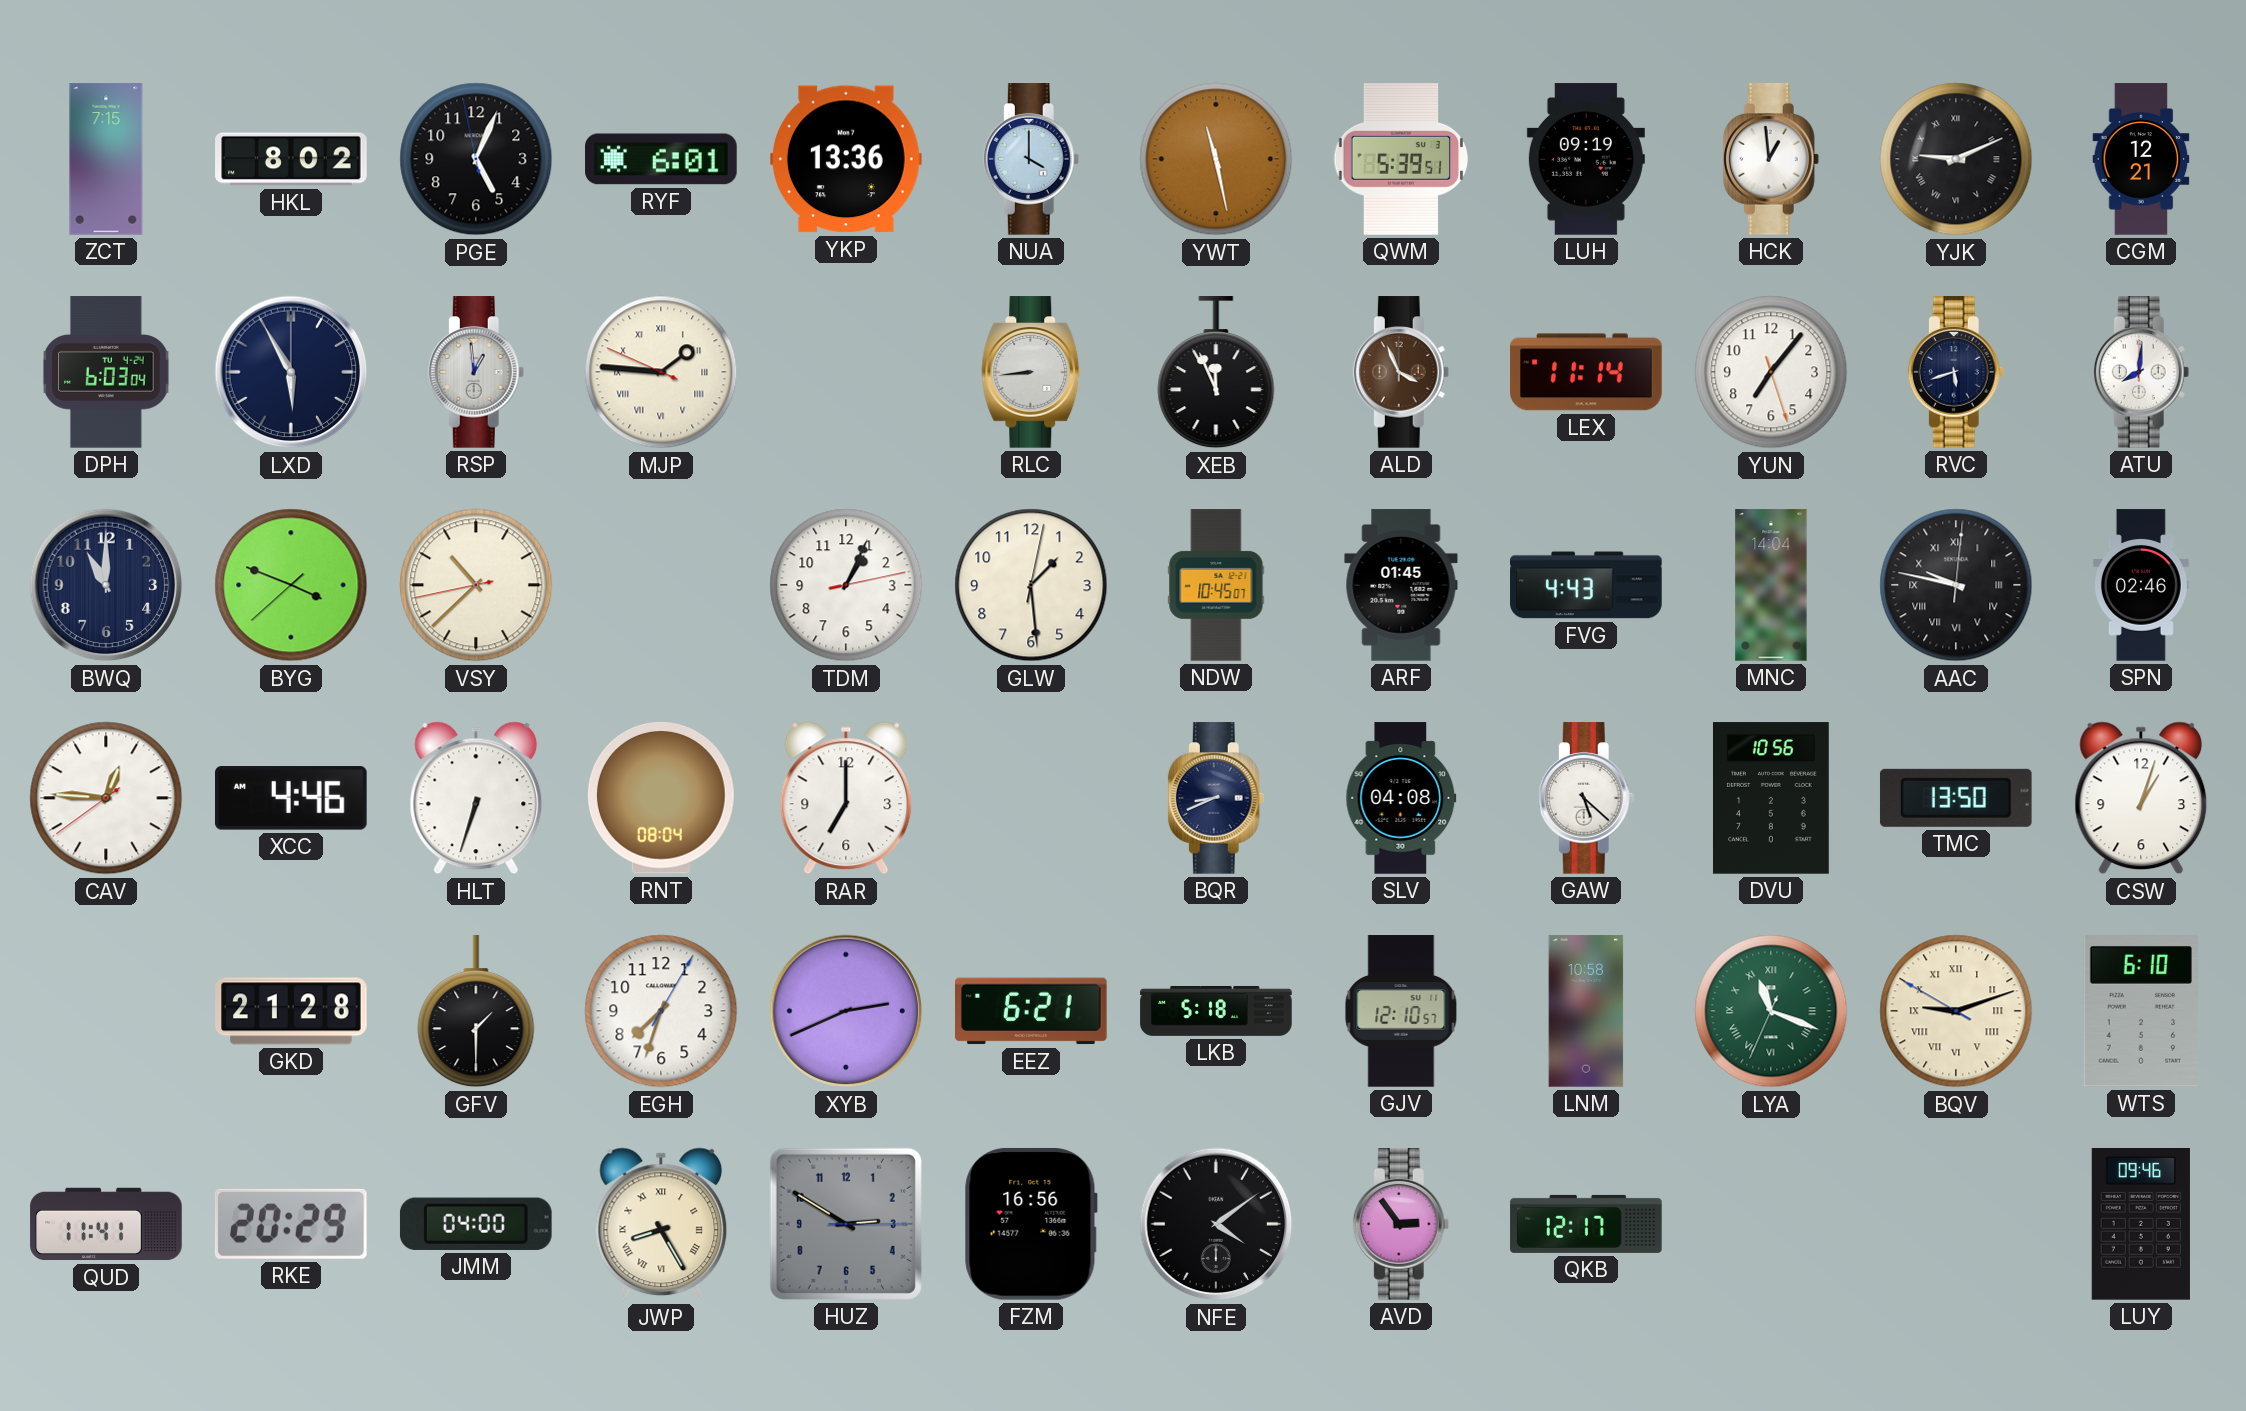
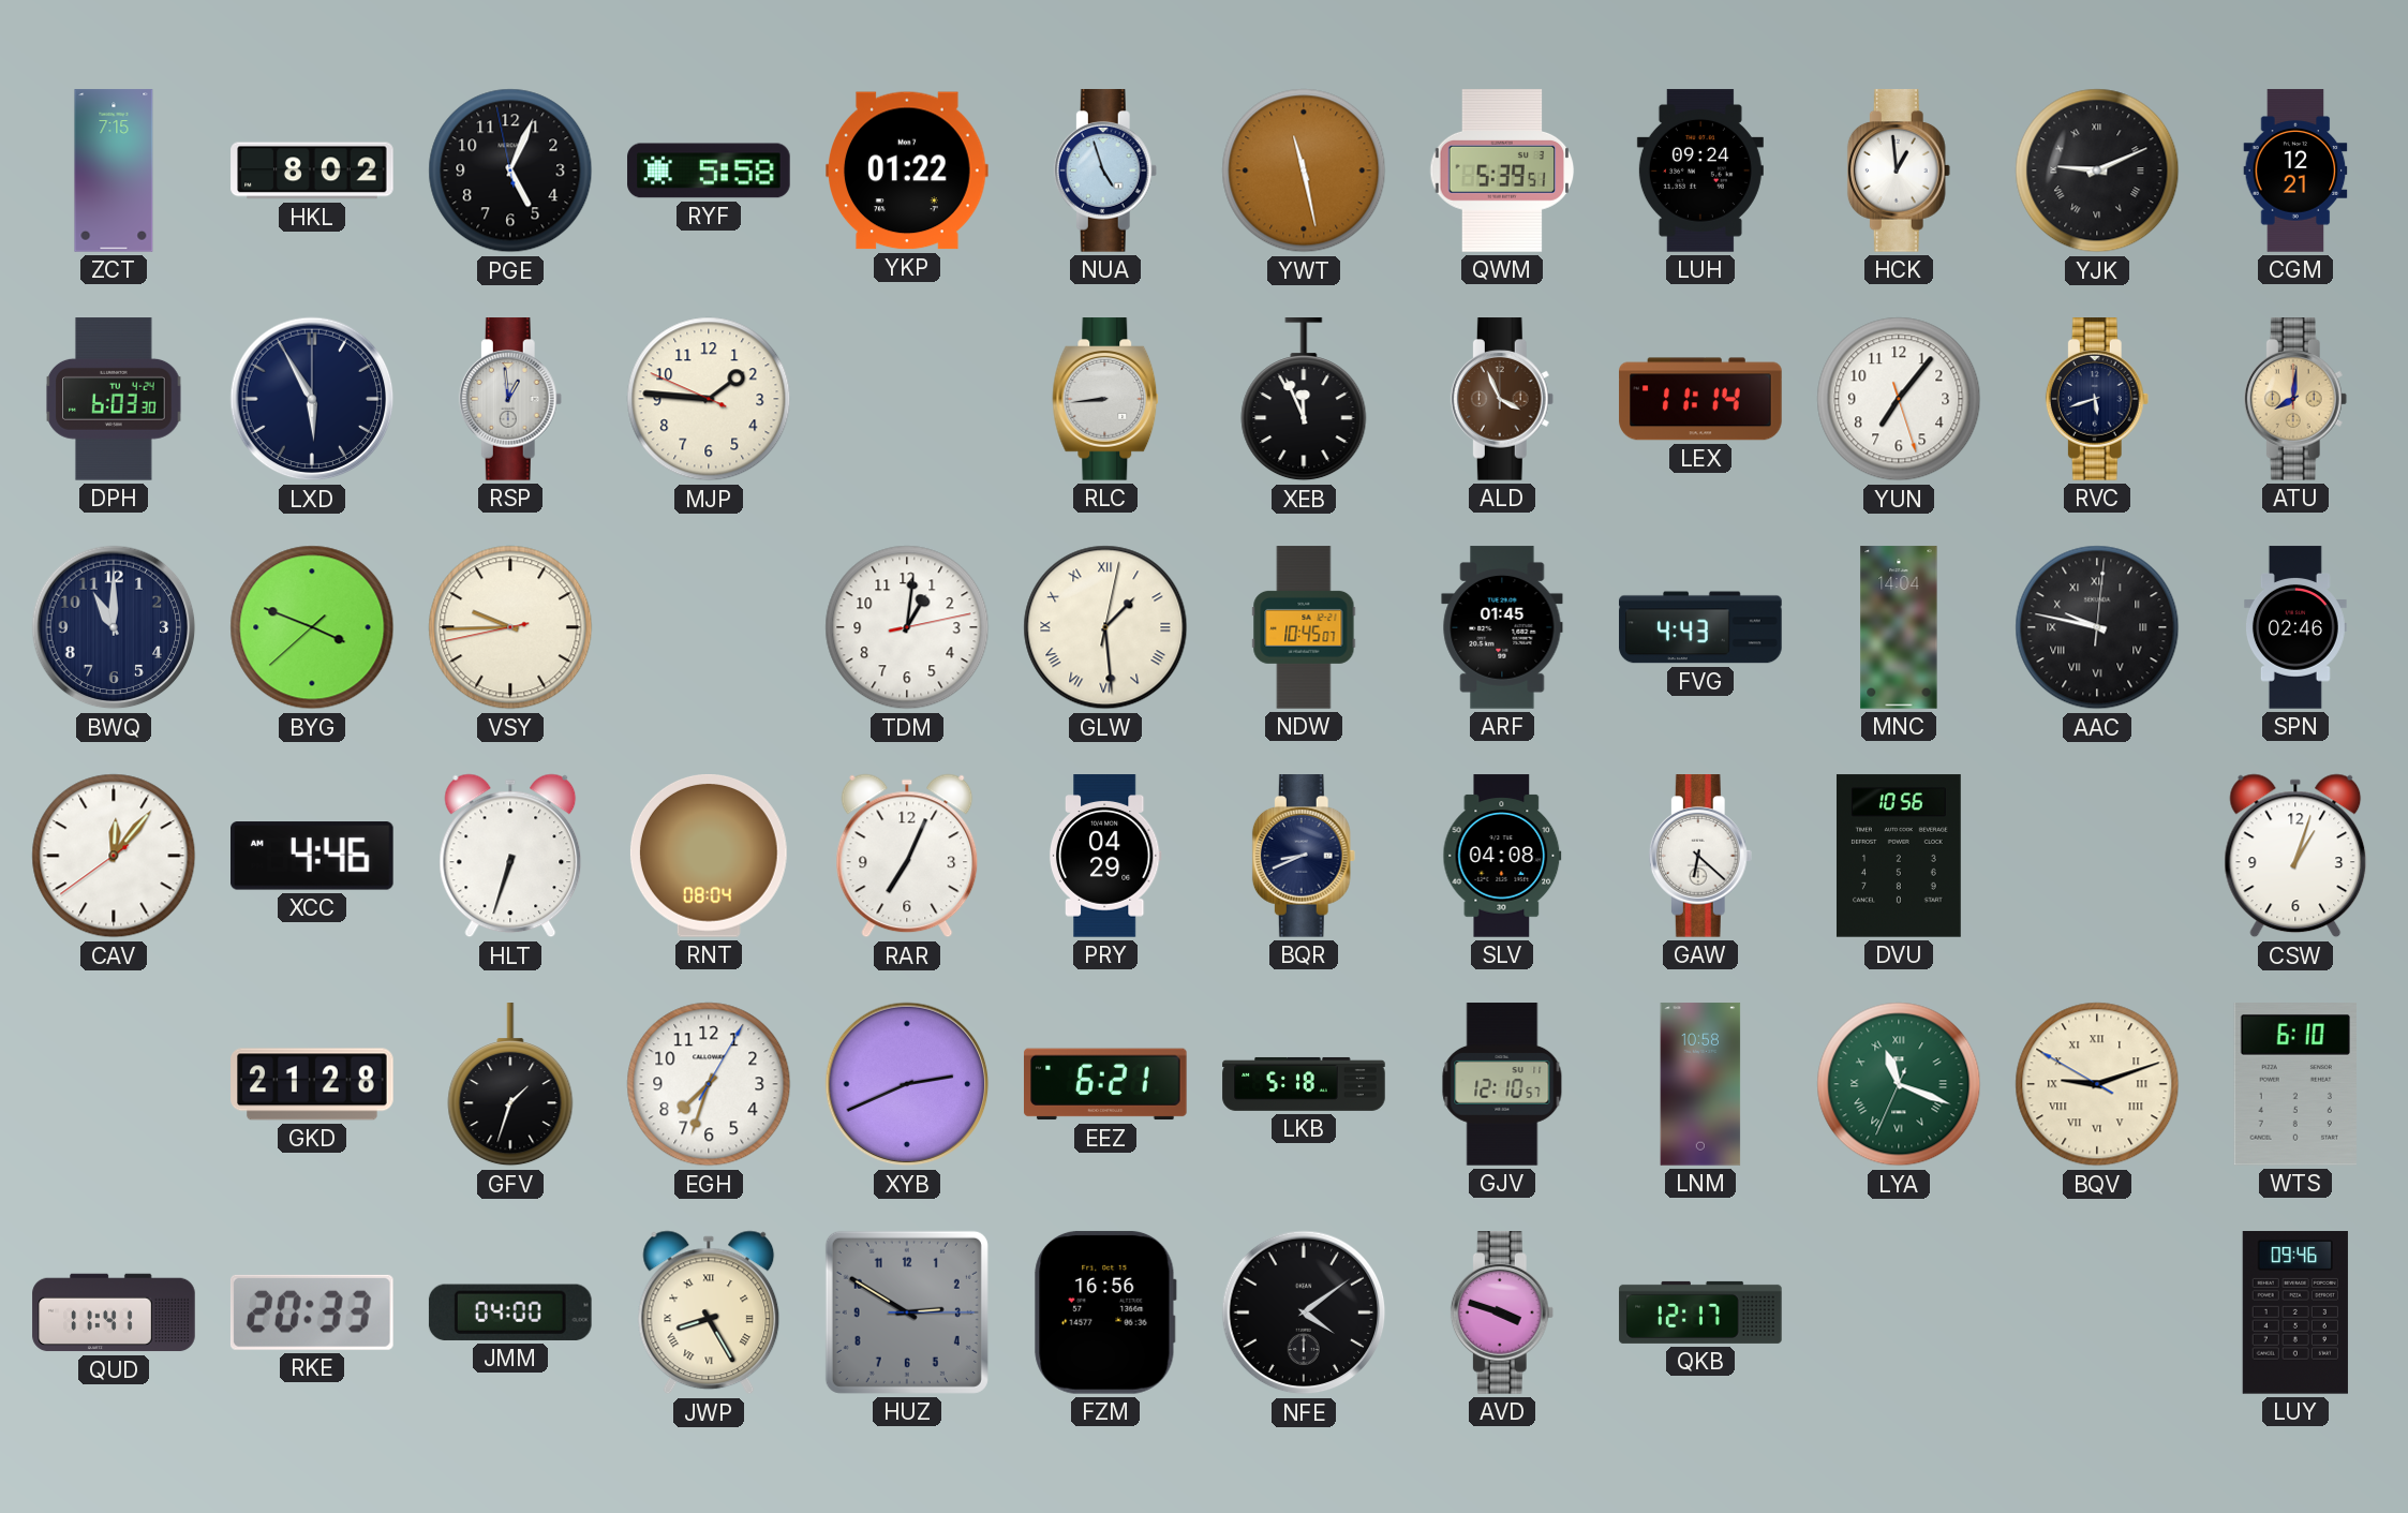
RYF: 6:01 -> 5:58 (709, 170)
YKP: 13:36 -> 01:22 (907, 170)
NUA: 4:00 -> 4:57 (1105, 170)
LUH: 09:19 -> 09:24 (1700, 170)
DPH: 6:03:04 -> 6:03:30 (114, 399)
MJP numerals: Roman -> Arabic (709, 399)
ATU dial: white -> champagne (2295, 399)
VSY: 10:37 -> 9:44 (510, 627)
TDM: 1:04 -> 1:01 (907, 627)
GLW numerals: Arabic -> Roman (1105, 627)
CAV: 12:45 -> 12:06 (114, 856)
RAR: 7:00 -> 7:04 (907, 856)
PRY: none -> 04:29 (1105, 856)
GAW: 5:22 -> 6:22 (1700, 856)
TMC: 13:50 -> none (1956, 798)
GFV: 1:30 -> 1:33 (510, 1085)
RKE: 20:29 -> 20:33 (312, 1312)
AVD: 2:54 -> 3:48 (1502, 1312)
